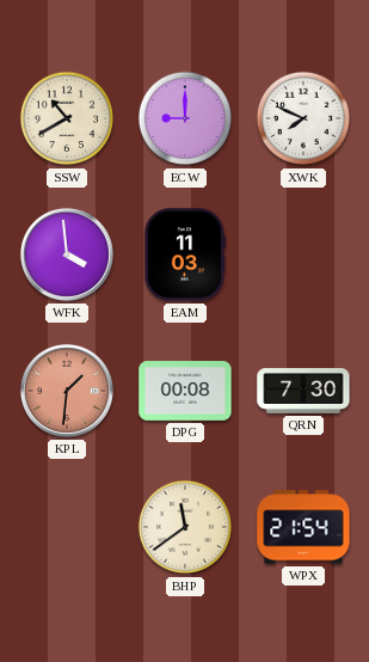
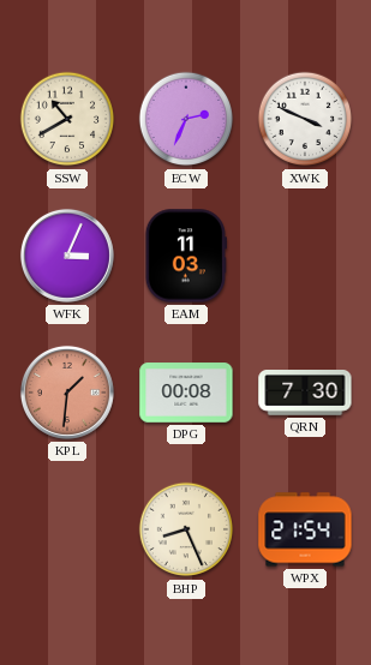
ECW: 9:00 -> 2:34 (186, 119)
XWK: 7:49 -> 3:49 (305, 119)
WFK: 3:59 -> 3:04 (67, 256)
BHP: 11:39 -> 8:26 (186, 529)
